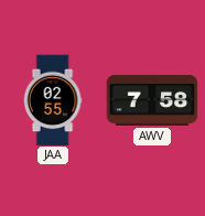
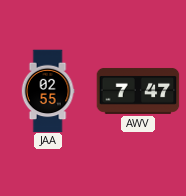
AWV: 7:58 -> 7:47 (138, 91)
